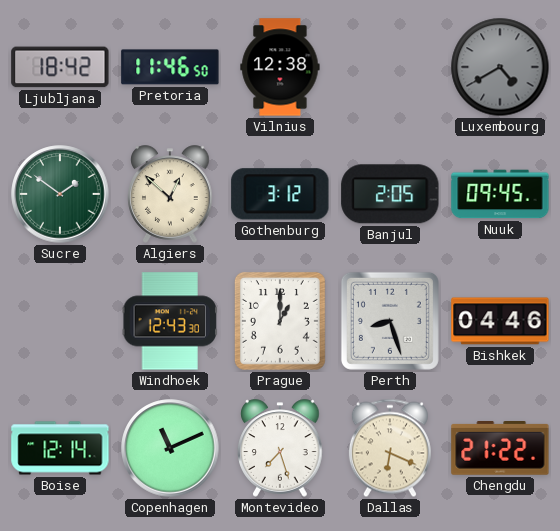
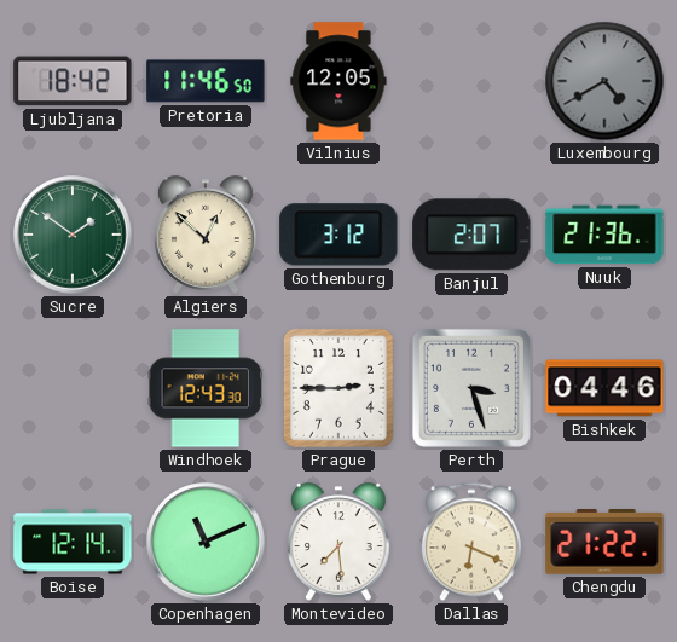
Vilnius: 12:38 -> 12:05 (338, 81)
Banjul: 2:05 -> 2:07 (471, 235)
Nuuk: 09:45 -> 21:36 (604, 235)
Prague: 1:00 -> 2:45 (338, 388)
Perth: 8:27 -> 3:27 (471, 388)
Montevideo: 7:27 -> 7:29 (338, 542)
